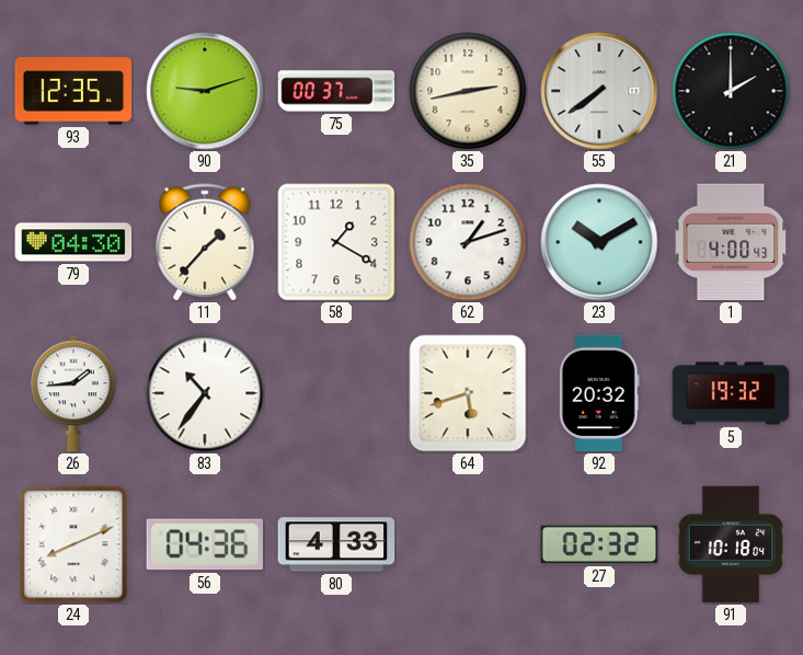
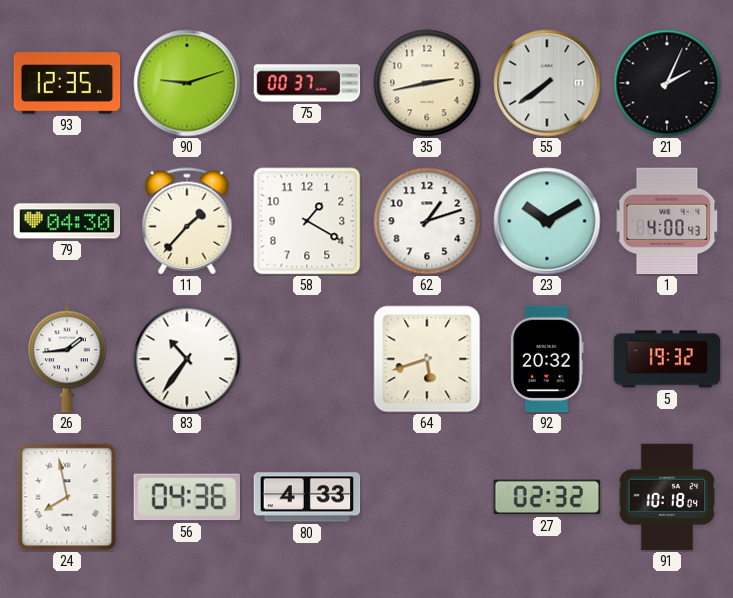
21: 2:00 -> 2:04 (667, 83)
24: 8:11 -> 7:58 (67, 497)
